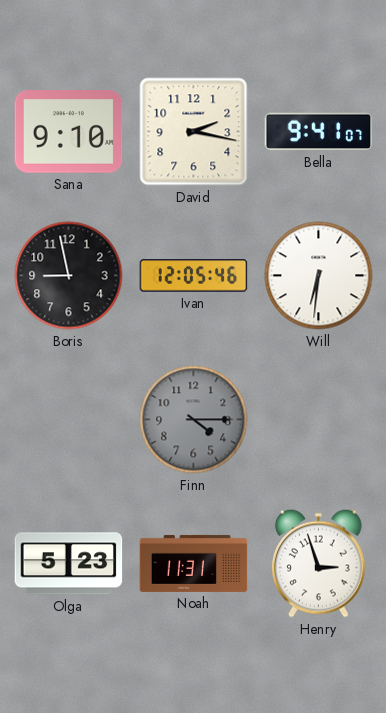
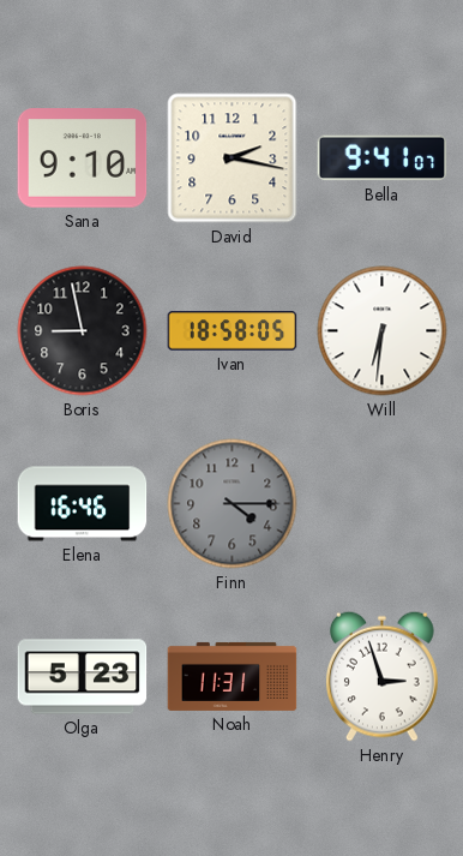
Ivan: 12:05 -> 18:58 (233, 331)
Elena: none -> 16:46 (83, 504)
